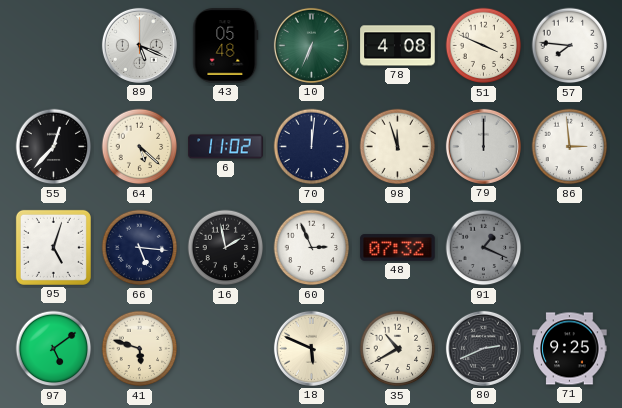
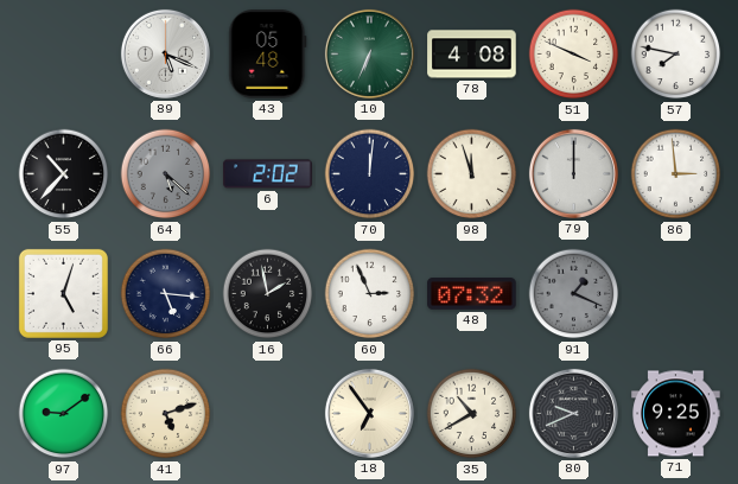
57: 7:46 -> 7:47 (676, 55)
55: 12:37 -> 10:37 (64, 174)
64 dial: cream -> grey (166, 174)
6: 11:02 -> 2:02 (268, 174)
97: 5:09 -> 9:09 (64, 414)
41: 5:48 -> 5:12 (166, 414)
18: 5:49 -> 6:54 (369, 413)
80: 2:41 -> 9:41 (573, 413)
